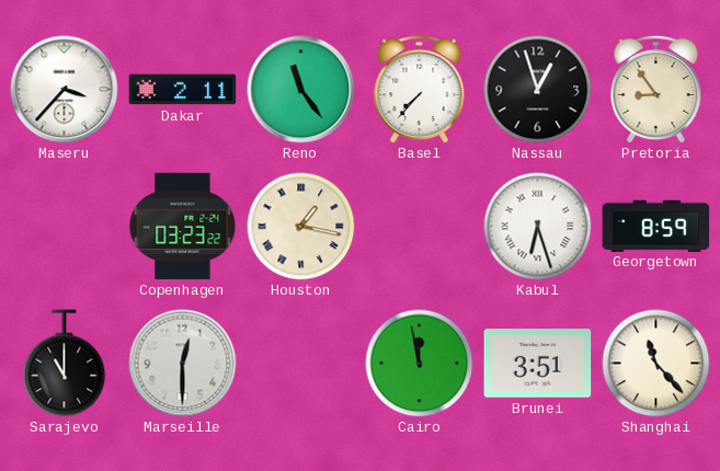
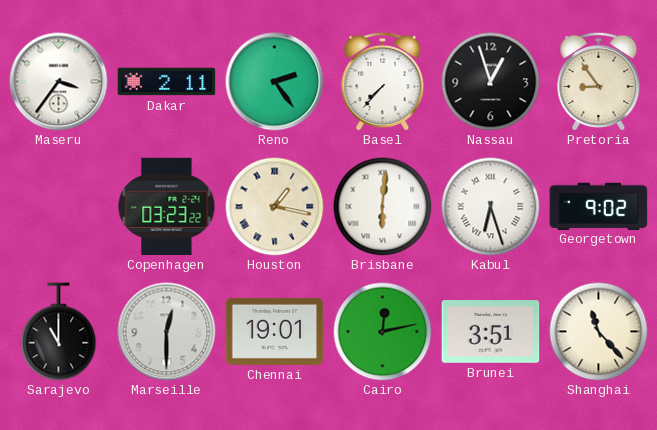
Maseru: 3:37 -> 3:36 (59, 82)
Reno: 11:24 -> 2:24 (275, 82)
Brisbane: none -> 6:01 (383, 207)
Georgetown: 8:59 -> 9:02 (599, 206)
Chennai: none -> 19:01 (275, 331)
Cairo: 11:58 -> 12:13 (383, 332)
